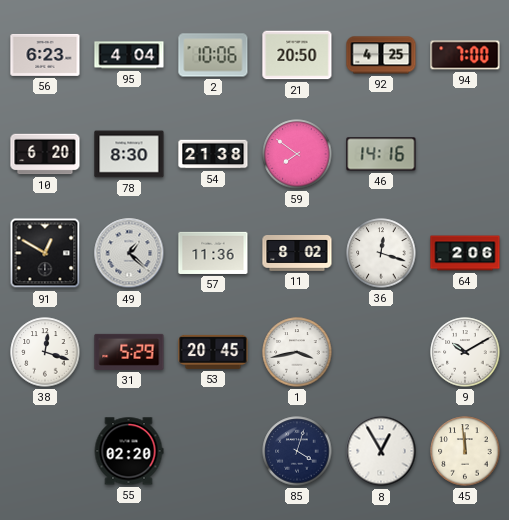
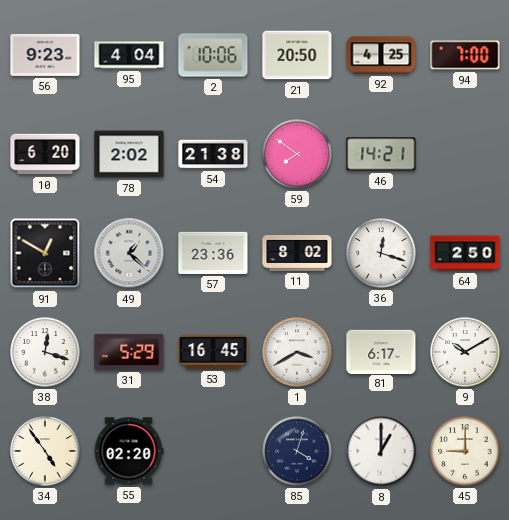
56: 6:23 -> 9:23 (45, 55)
78: 8:30 -> 2:02 (129, 154)
46: 14:16 -> 14:21 (381, 154)
57: 11:36 -> 23:36 (213, 253)
64: 2:06 -> 2:50 (465, 253)
53: 20:45 -> 16:45 (213, 352)
1: 3:43 -> 3:40 (297, 352)
81: none -> 6:17 (381, 351)
34: none -> 4:54 (45, 451)
8: 12:55 -> 1:00 (381, 451)
45: 11:59 -> 9:00 (465, 451)
